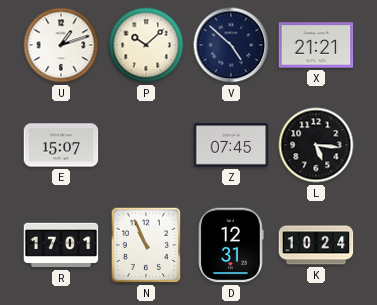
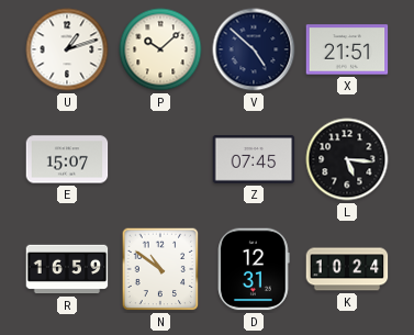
X: 21:21 -> 21:51 (347, 49)
R: 17:01 -> 16:59 (67, 269)
N: 10:56 -> 10:51 (160, 269)
